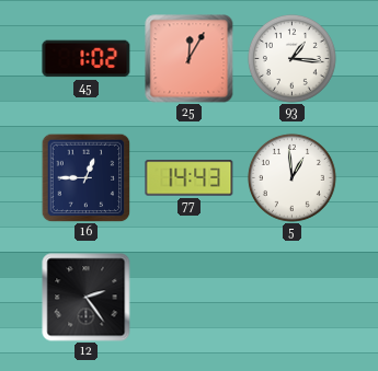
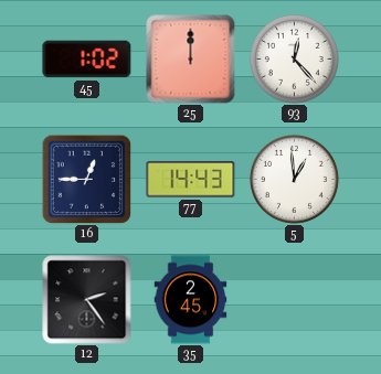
25: 12:05 -> 12:00 (191, 60)
93: 1:16 -> 12:23 (294, 58)
35: none -> 2:45 (191, 300)
